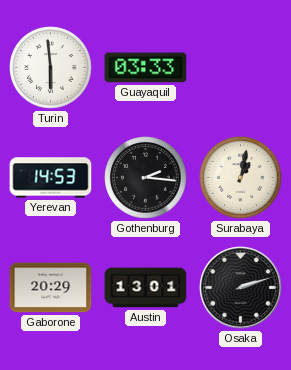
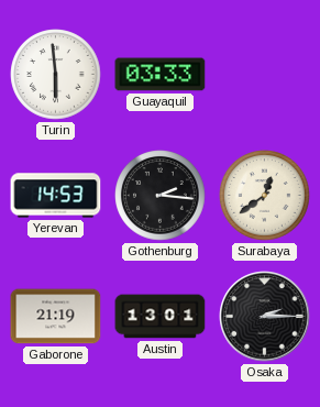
Surabaya: 1:02 -> 12:39 (265, 196)
Gaborone: 20:29 -> 21:19 (56, 317)
Osaka: 2:12 -> 2:15 (265, 317)
